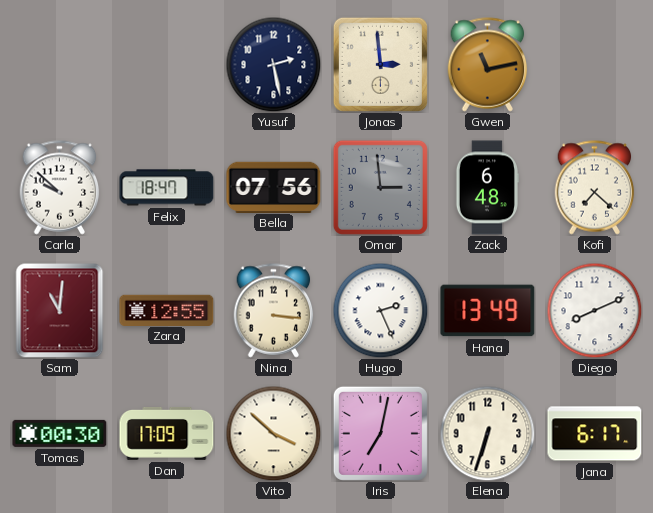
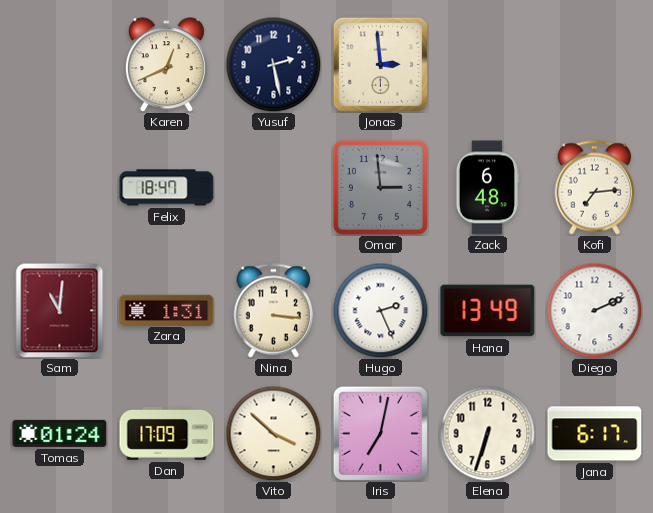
Karen: none -> 12:41 (166, 65)
Gwen: 11:13 -> none (488, 65)
Carla: 9:52 -> none (60, 188)
Bella: 07:56 -> none (274, 187)
Kofi: 7:22 -> 7:14 (595, 188)
Zara: 12:55 -> 1:31 (167, 310)
Diego: 8:11 -> 2:11 (594, 310)
Tomas: 00:30 -> 01:24 (60, 433)
